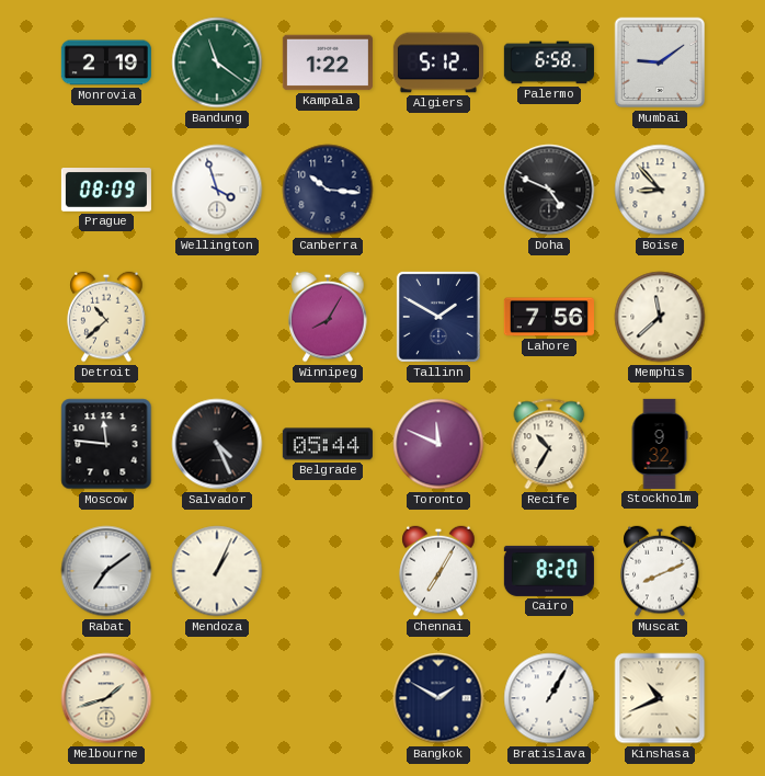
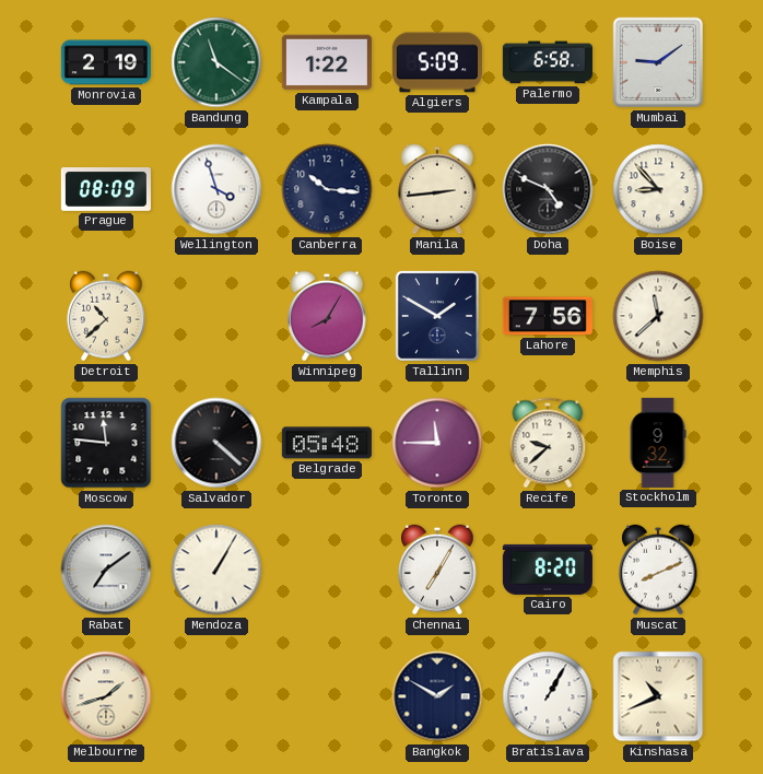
Algiers: 5:12 -> 5:09 (437, 62)
Manila: none -> 2:44 (437, 189)
Salvador: 4:26 -> 4:22 (216, 443)
Belgrade: 05:44 -> 05:48 (327, 443)
Toronto: 11:49 -> 11:45 (437, 443)
Recife: 10:35 -> 9:38 (548, 443)
Mendoza: 1:04 -> 1:05 (216, 570)
